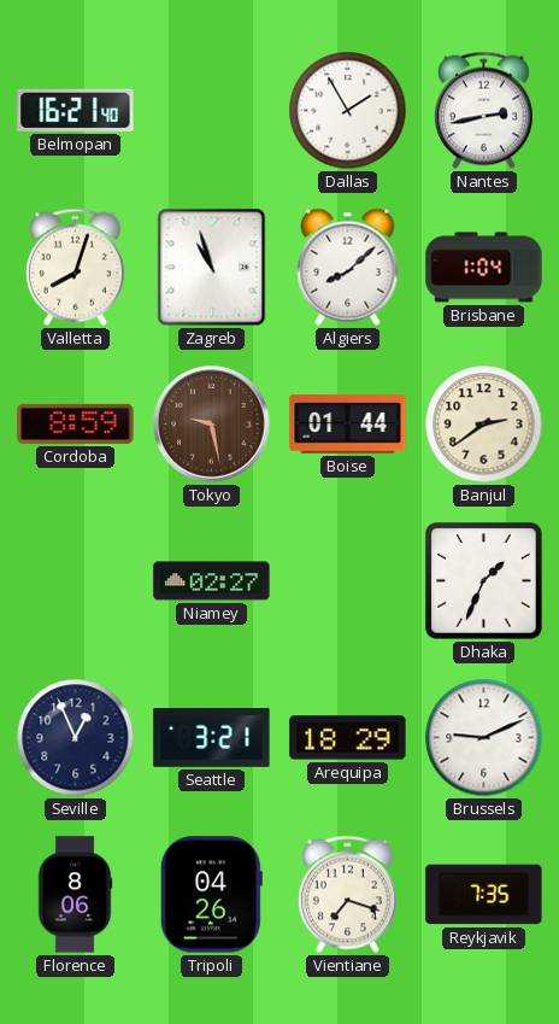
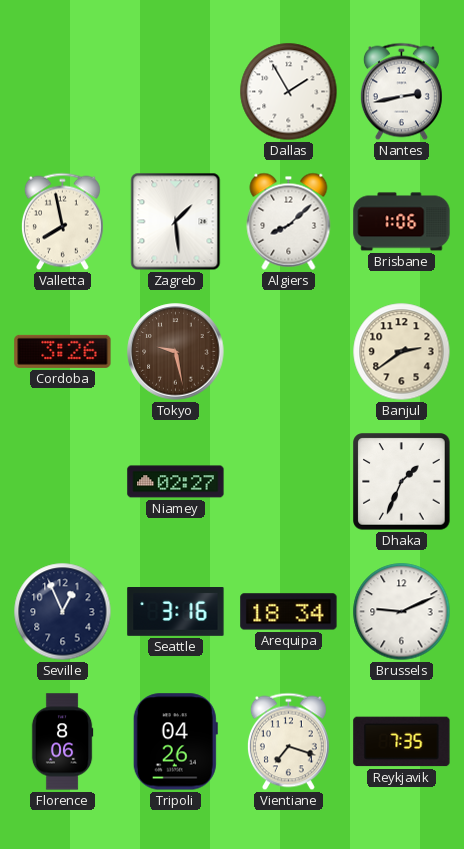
Belmopan: 16:21 -> none (76, 110)
Valletta: 8:03 -> 7:58 (62, 222)
Zagreb: 10:57 -> 1:29 (176, 222)
Brisbane: 1:04 -> 1:06 (402, 222)
Cordoba: 8:59 -> 3:26 (63, 351)
Boise: 01:44 -> none (348, 425)
Seattle: 3:21 -> 3:16 (176, 612)
Arequipa: 18:29 -> 18:34 (289, 612)
